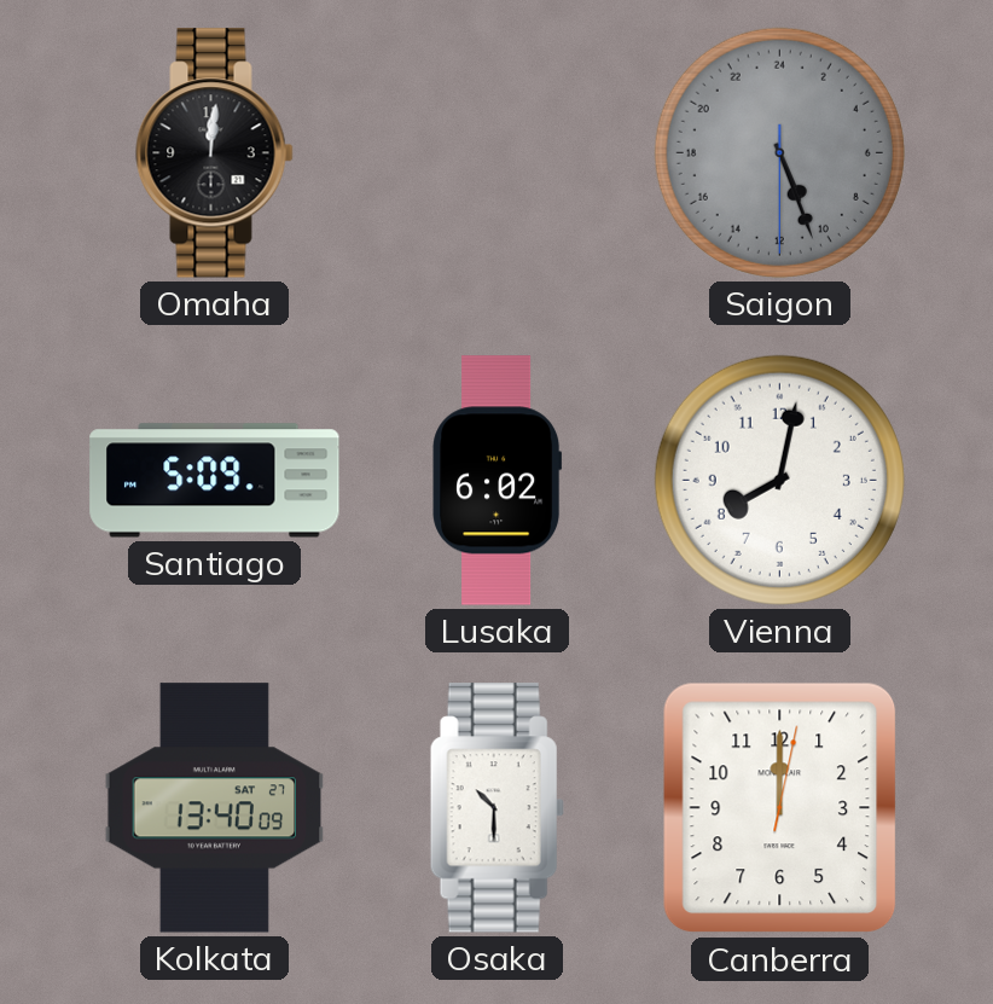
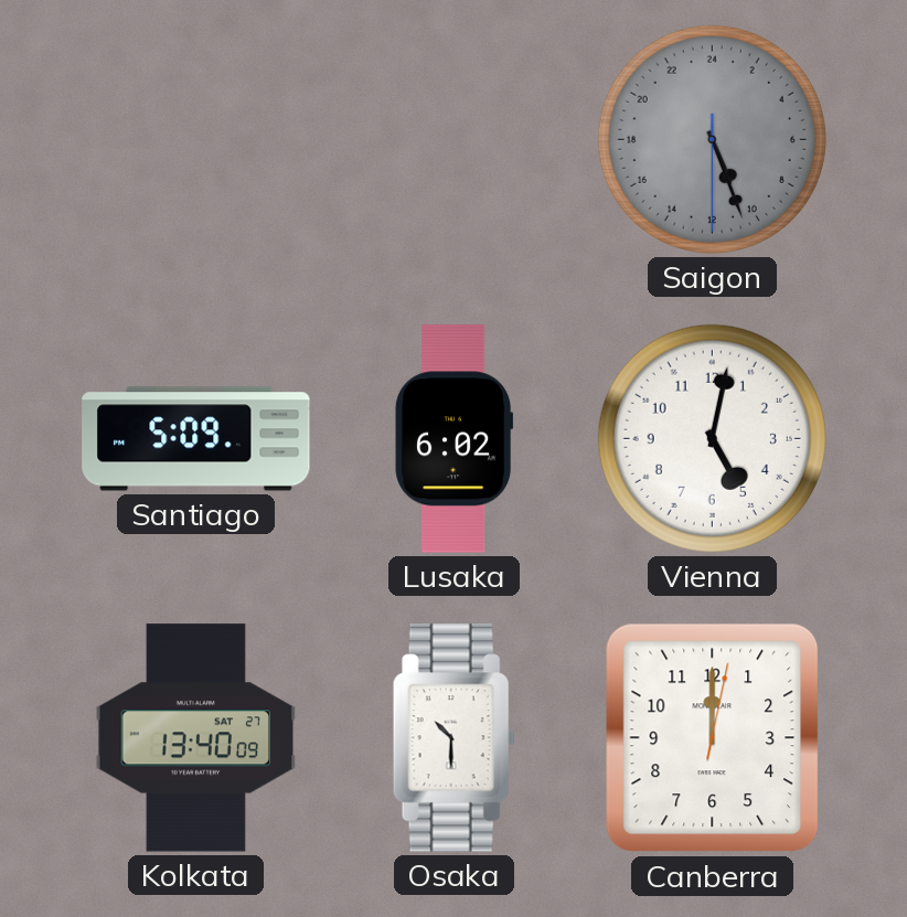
Omaha: 12:01 -> none (215, 153)
Vienna: 8:02 -> 5:02 (712, 438)
